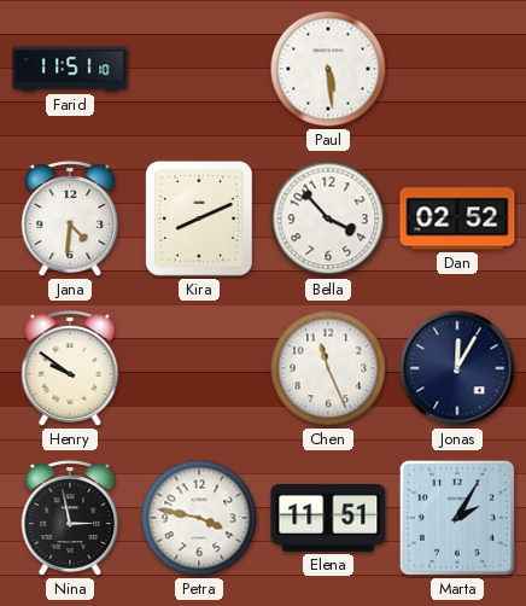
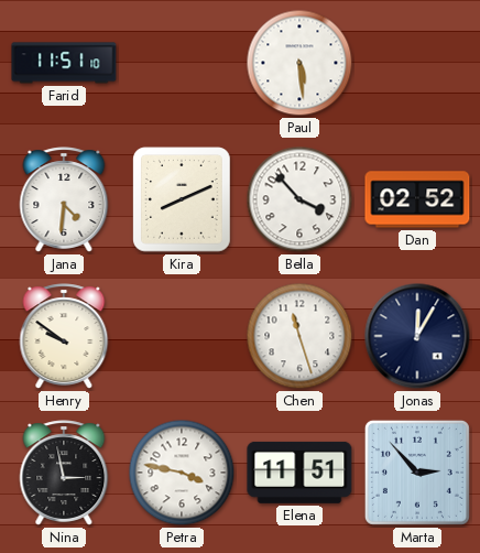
Chen: 11:26 -> 11:27 (299, 336)
Marta: 2:05 -> 2:53 (417, 473)
